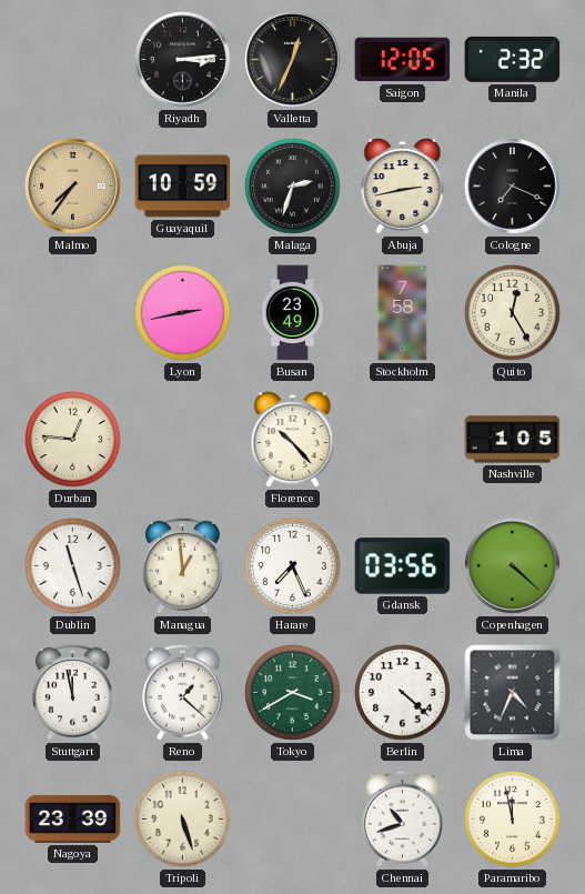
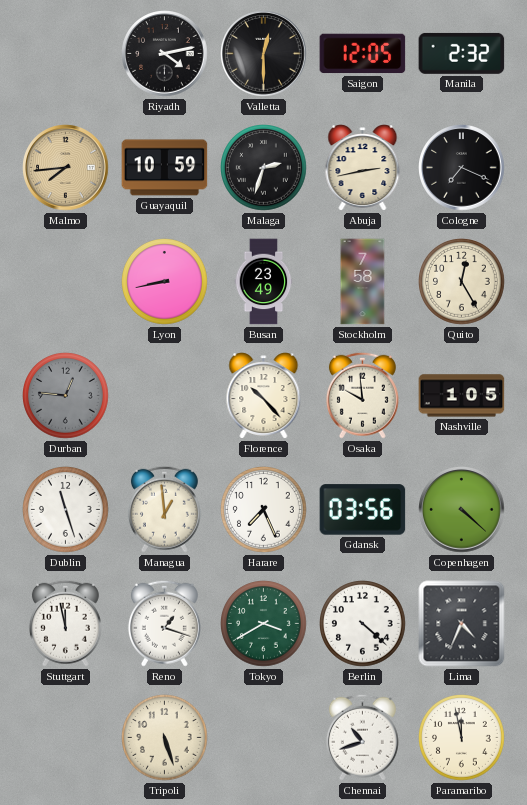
Riyadh: 3:14 -> 4:13 (165, 54)
Valletta: 12:34 -> 12:30 (264, 54)
Malmo: 7:36 -> 7:44 (66, 168)
Lyon: 2:43 -> 8:43 (165, 282)
Durban dial: cream -> grey (66, 396)
Osaka: none -> 9:59 (362, 395)
Reno: 1:22 -> 1:18 (164, 623)
Nagoya: 23:39 -> none (73, 818)
